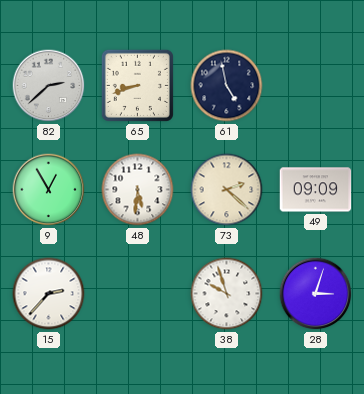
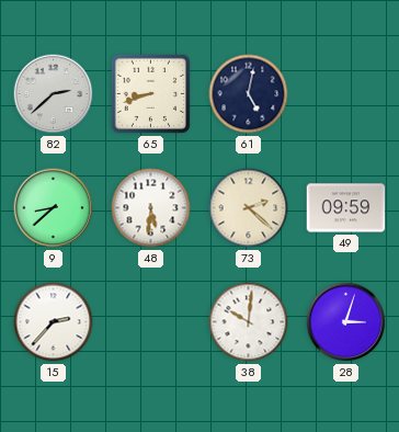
61: 4:58 -> 5:02 (249, 94)
9: 12:55 -> 8:38 (54, 208)
49: 09:09 -> 09:59 (346, 208)
38: 9:57 -> 10:01 (249, 322)
